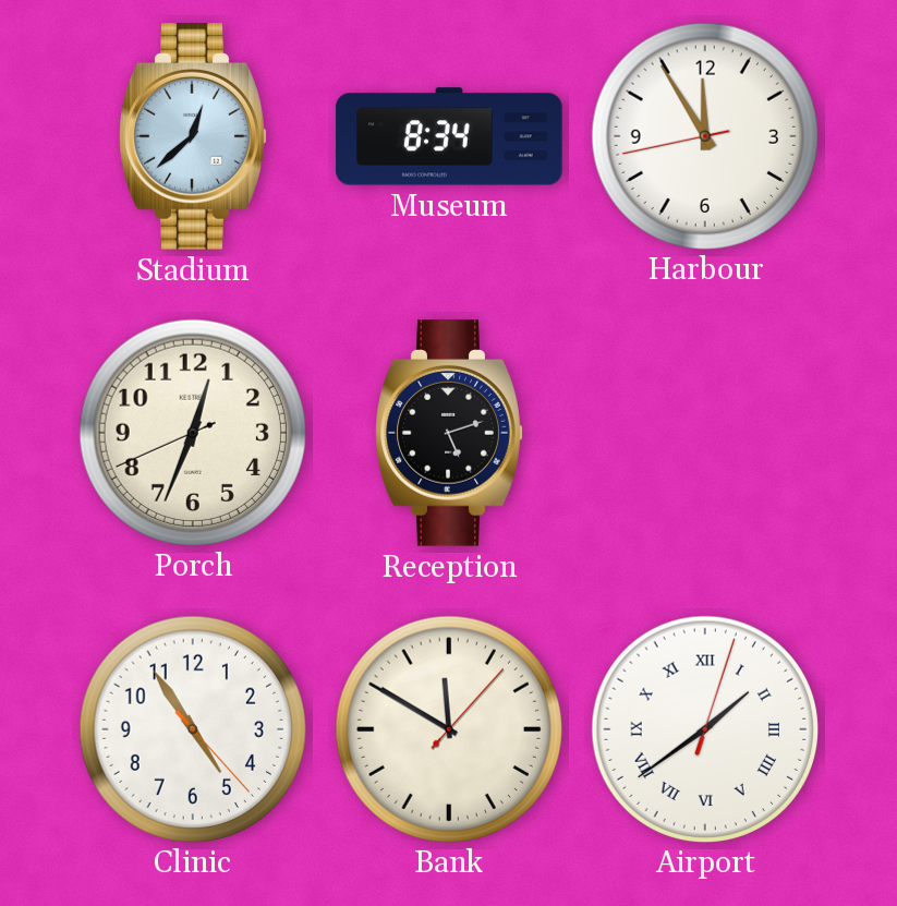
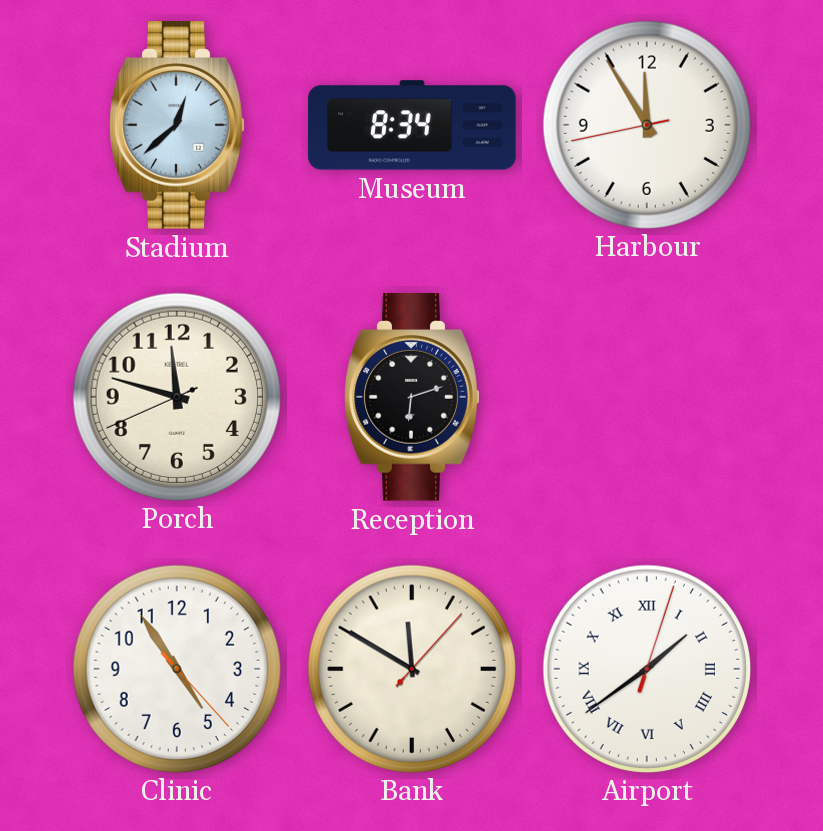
Porch: 12:33 -> 11:47 (176, 396)
Reception: 5:12 -> 6:12 (412, 397)
